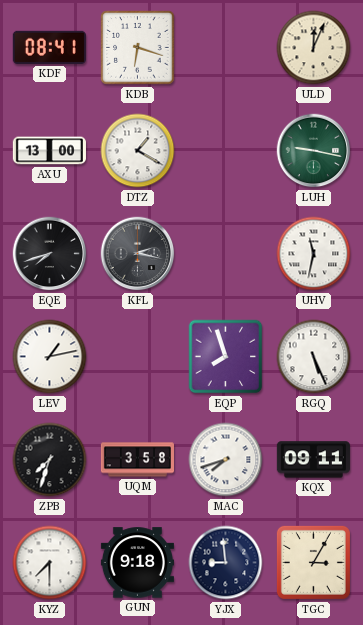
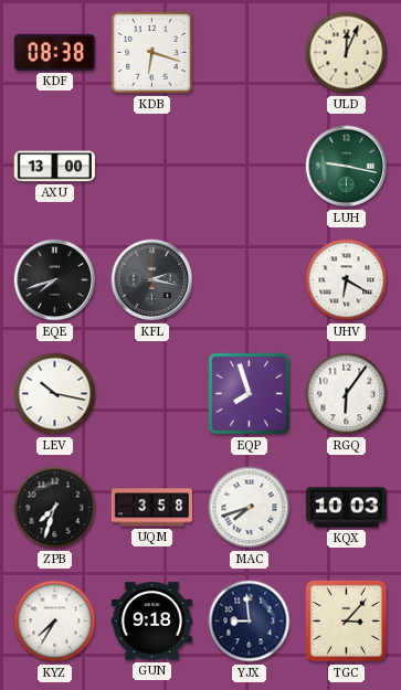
KDF: 08:41 -> 08:38 (54, 52)
DTZ: 1:20 -> none (138, 151)
UHV: 11:32 -> 6:20 (347, 280)
LEV: 1:13 -> 10:17 (55, 394)
RGQ: 5:26 -> 6:06 (347, 394)
KQX: 09:11 -> 10:03 (346, 508)
KYZ: 7:30 -> 7:35 (55, 622)
TGC: 3:05 -> 3:07 (346, 620)
